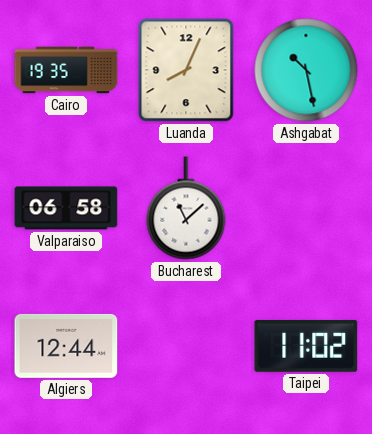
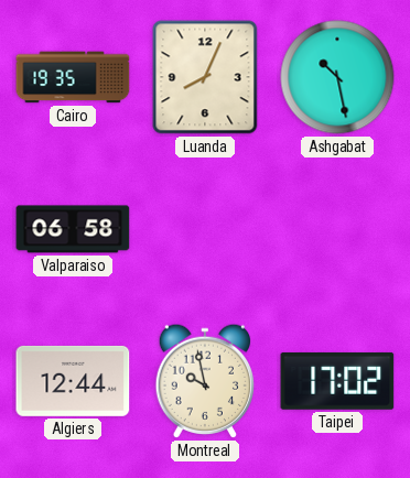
Bucharest: 11:08 -> none (186, 208)
Montreal: none -> 9:58 (204, 381)
Taipei: 11:02 -> 17:02 (337, 381)
